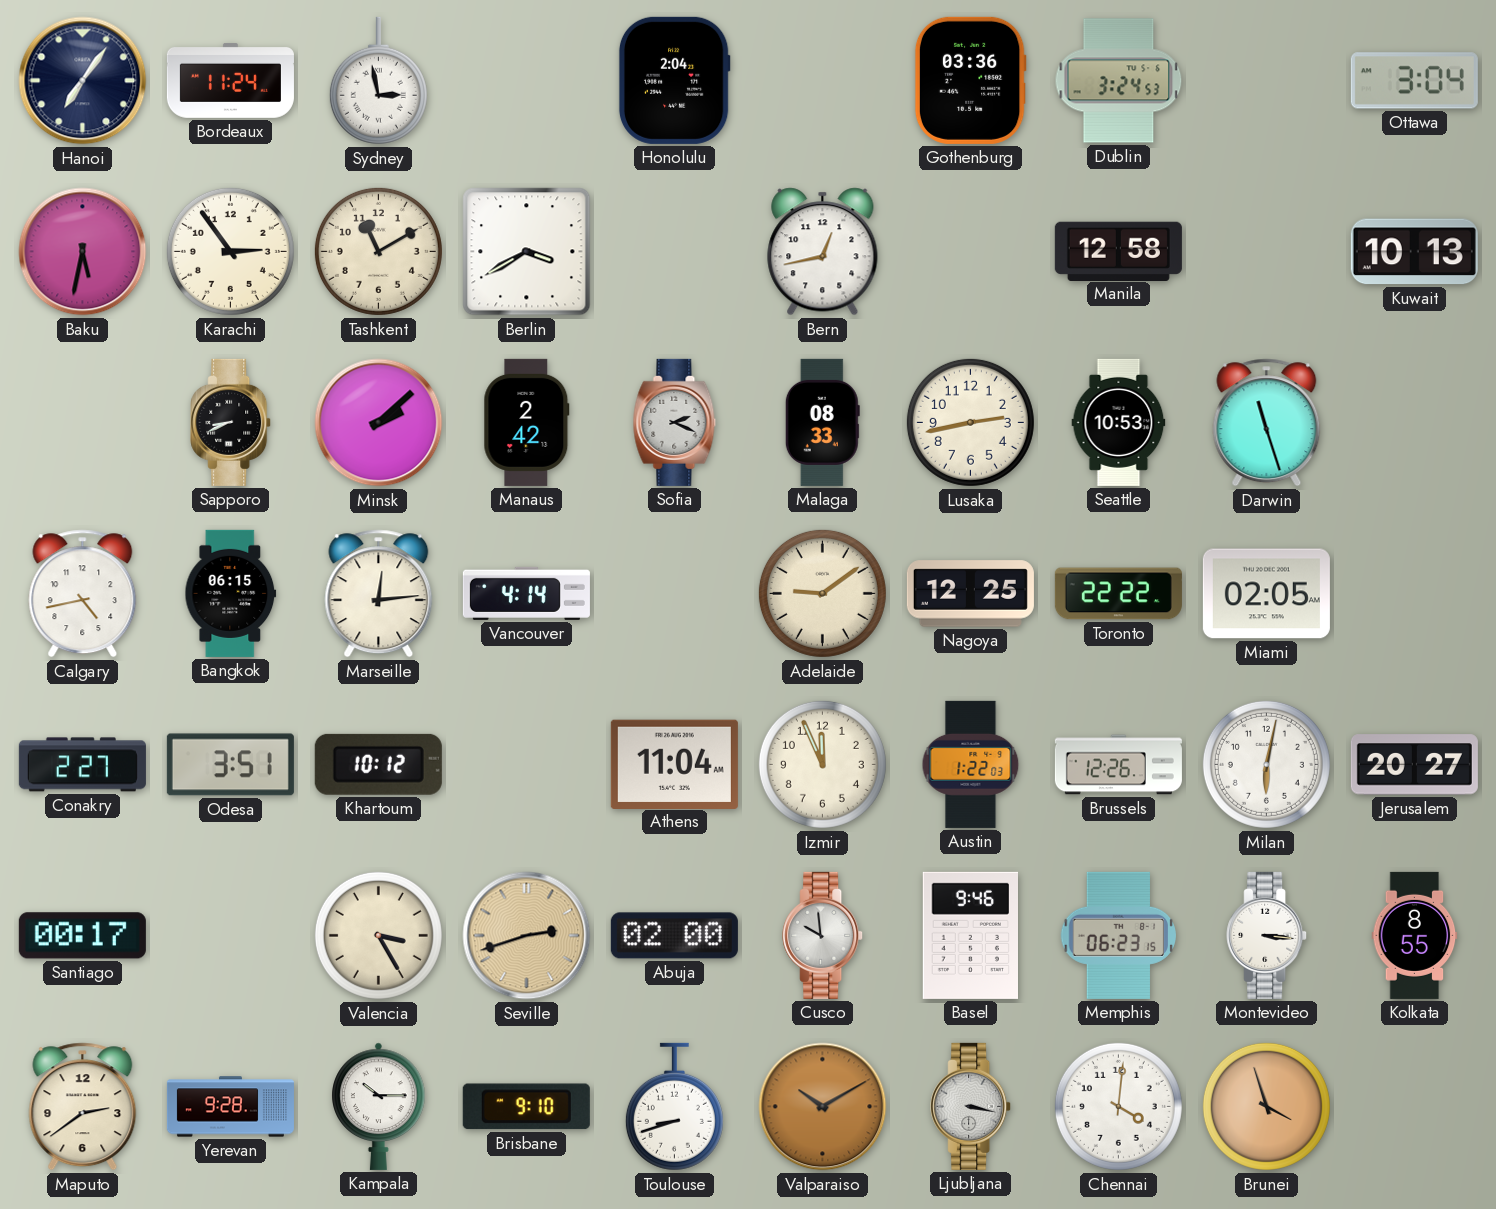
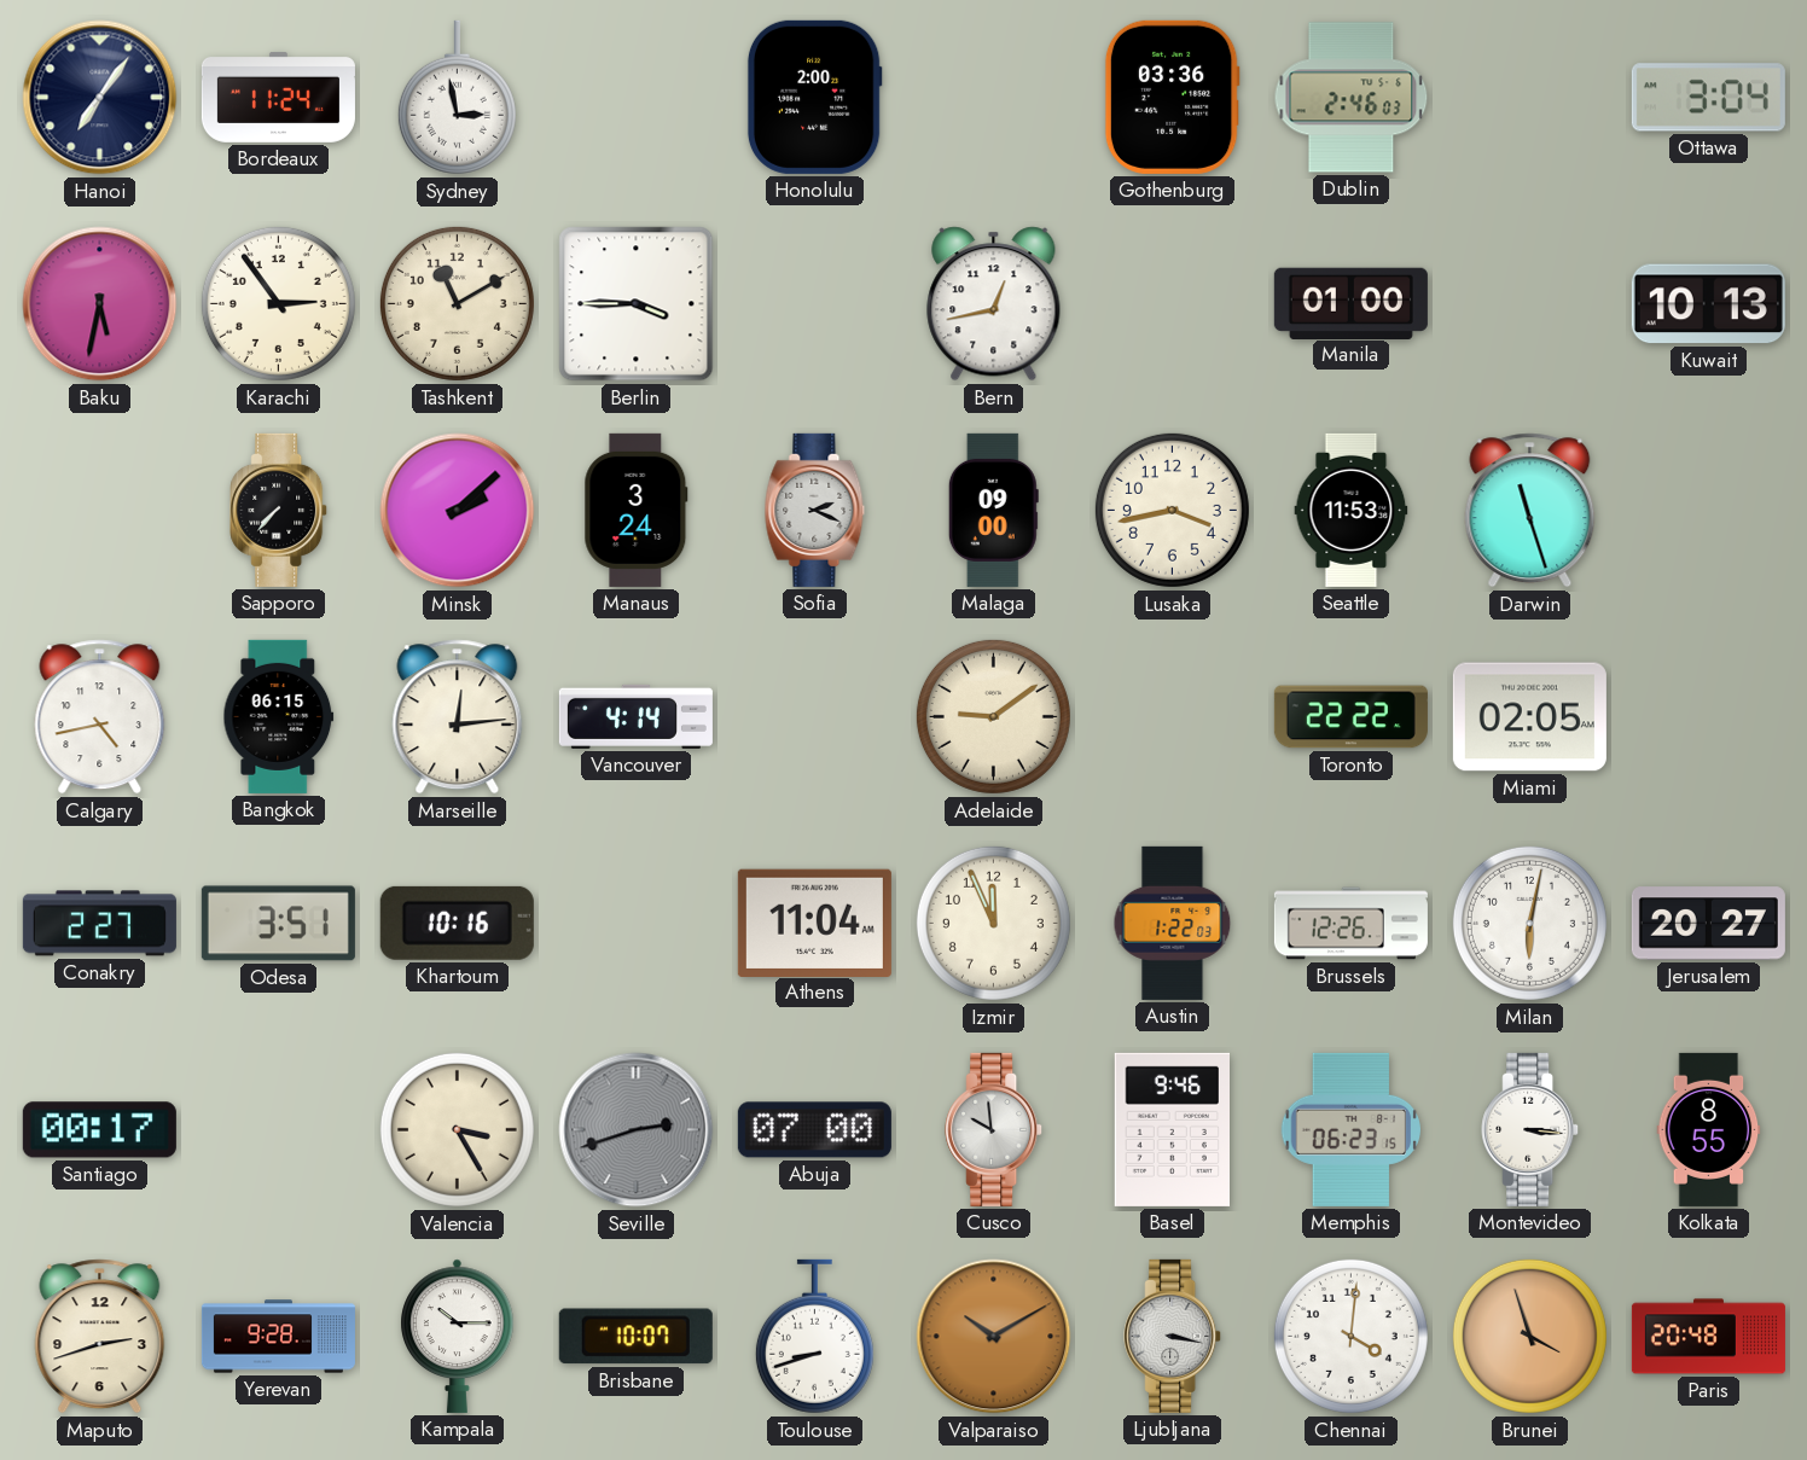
Honolulu: 2:04 -> 2:00 (814, 97)
Dublin: 3:24 -> 2:46 (1352, 98)
Berlin: 3:40 -> 3:45 (637, 304)
Manila: 12:58 -> 01:00 (1350, 303)
Sapporo: 8:41 -> 7:37 (279, 510)
Manaus: 2:42 -> 3:24 (637, 510)
Malaga: 08:33 -> 09:00 (993, 510)
Lusaka: 2:43 -> 3:43 (1172, 510)
Seattle: 10:53 -> 11:53 (1352, 510)
Nagoya: 12:25 -> none (970, 594)
Khartoum: 10:12 -> 10:16 (457, 923)
Seville dial: champagne -> grey (637, 1130)
Abuja: 02:00 -> 07:00 (814, 1130)
Maputo: 2:39 -> 2:42 (100, 1337)
Brisbane: 9:10 -> 10:07 (635, 1337)
Paris: none -> 20:48 (1708, 1337)
